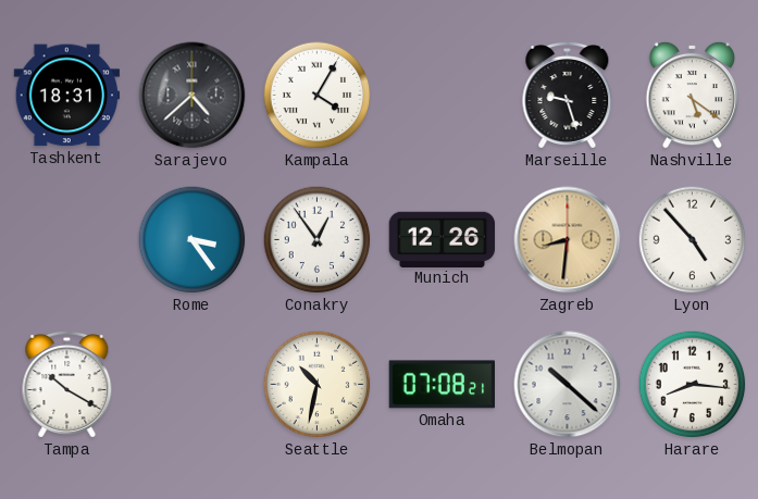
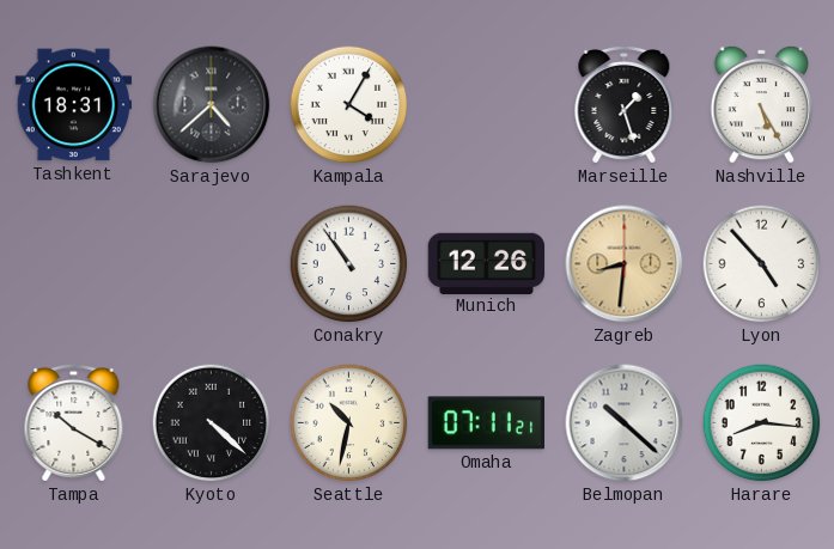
Marseille: 9:27 -> 1:27 (625, 105)
Nashville: 5:21 -> 5:25 (762, 104)
Rome: 3:24 -> none (192, 240)
Conakry: 12:54 -> 10:54 (349, 264)
Kyoto: none -> 4:22 (212, 423)
Omaha: 07:08 -> 07:11 (486, 423)
